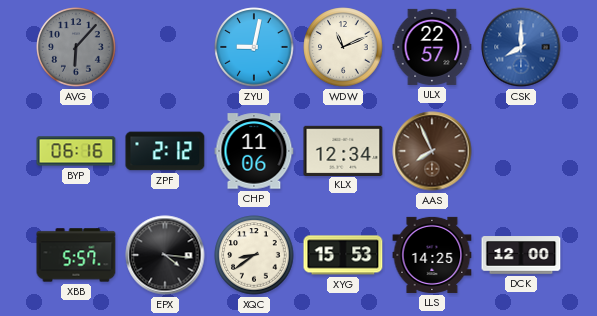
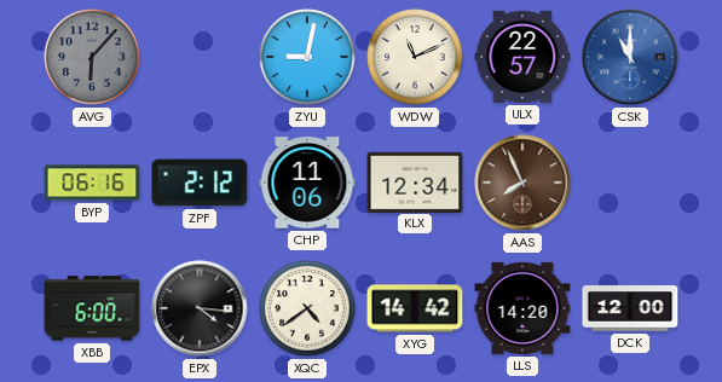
CSK: 8:00 -> 11:00 (630, 57)
XBB: 5:57 -> 6:00 (92, 308)
XQC: 8:39 -> 4:39 (307, 308)
XYG: 15:53 -> 14:42 (415, 308)
LLS: 14:25 -> 14:20 (522, 308)
